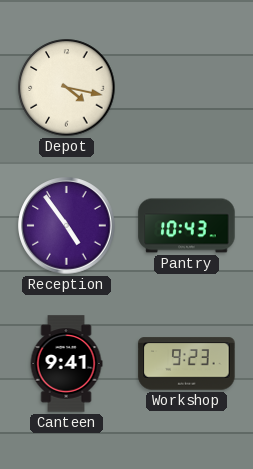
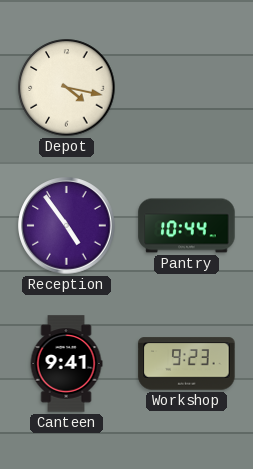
Pantry: 10:43 -> 10:44 (187, 226)
